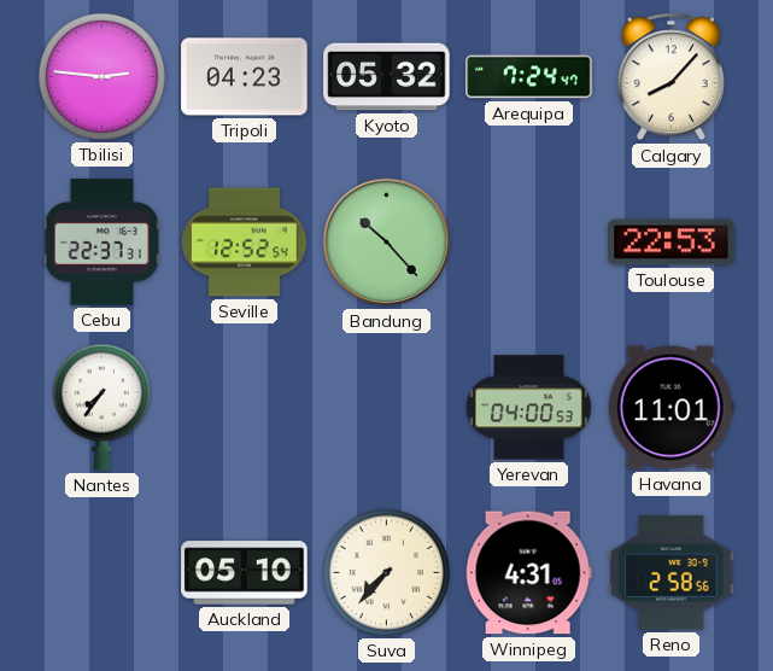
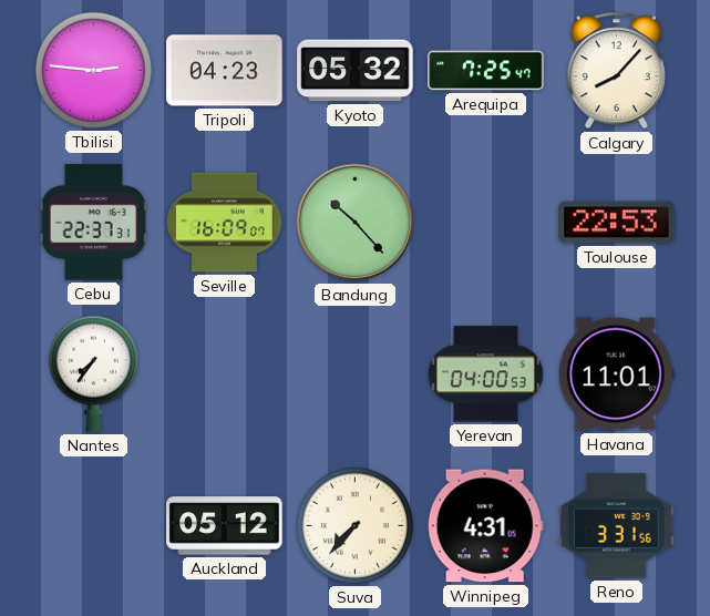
Arequipa: 7:24 -> 7:25 (486, 71)
Seville: 12:52 -> 16:09 (225, 223)
Auckland: 05:10 -> 05:12 (225, 526)
Reno: 2:58 -> 3:31 (617, 526)
